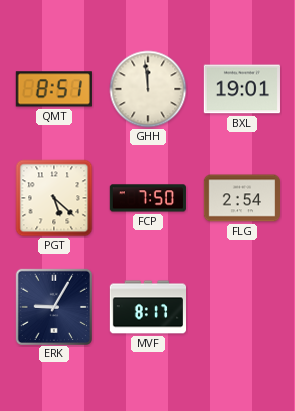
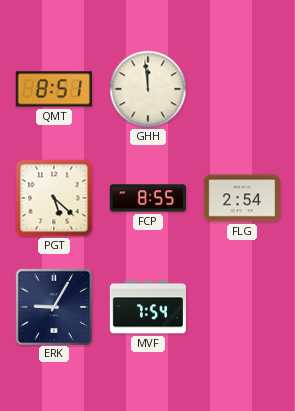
BXL: 19:01 -> none (241, 89)
FCP: 7:50 -> 8:55 (148, 198)
MVF: 8:17 -> 7:54 (147, 307)
